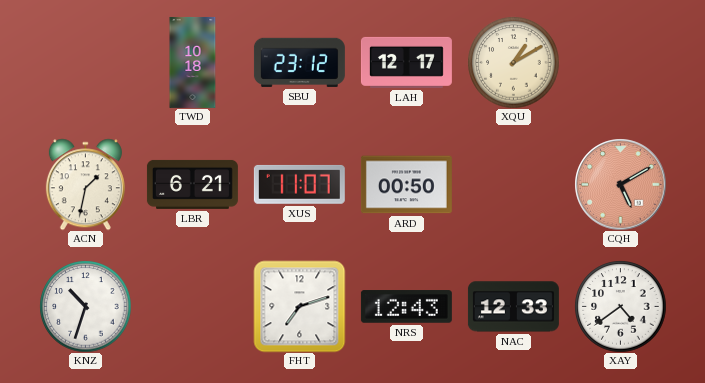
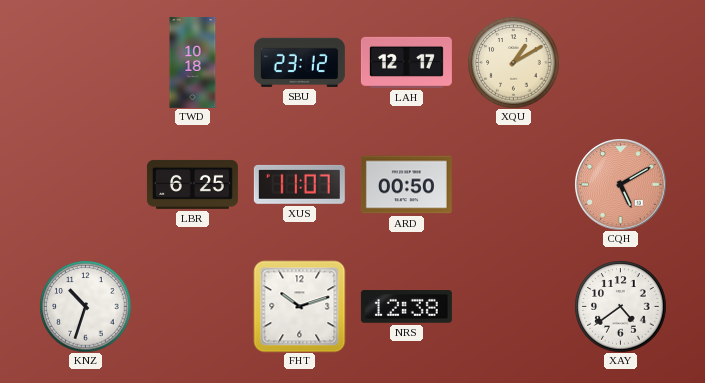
ACN: 1:32 -> none (85, 184)
LBR: 6:21 -> 6:25 (192, 184)
FHT: 7:12 -> 10:12 (299, 306)
NRS: 12:43 -> 12:38 (406, 307)
NAC: 12:33 -> none (513, 307)
